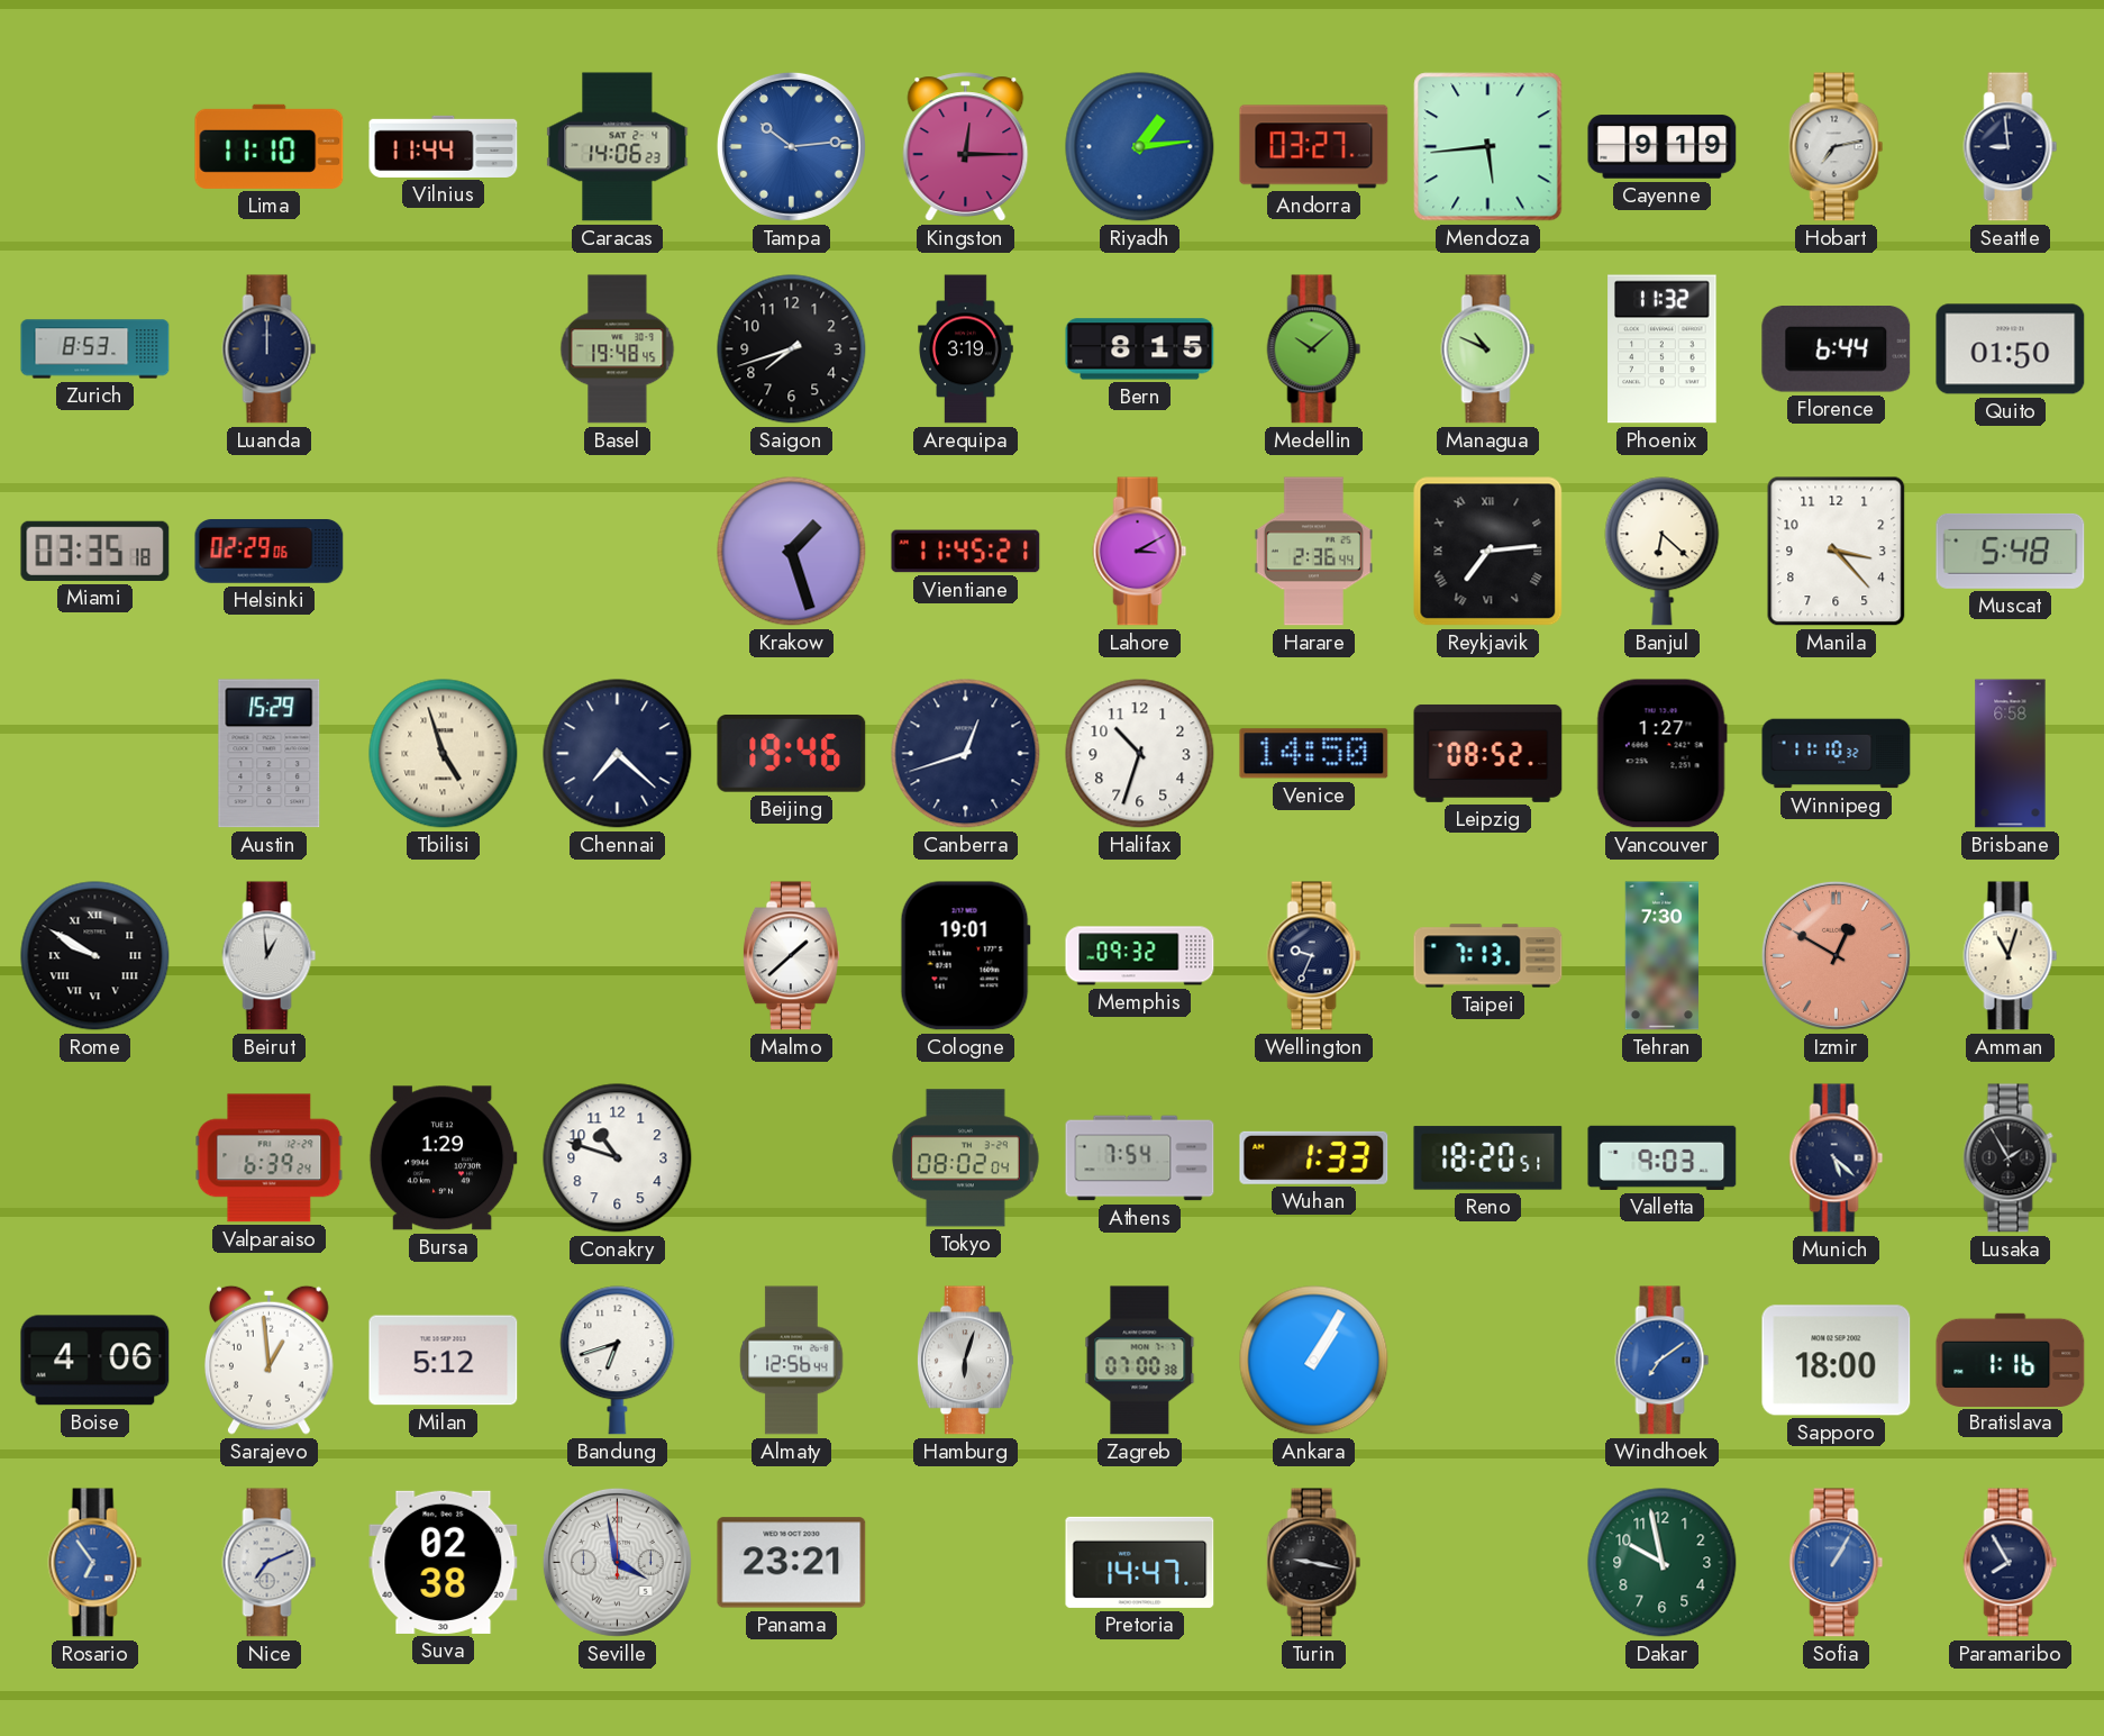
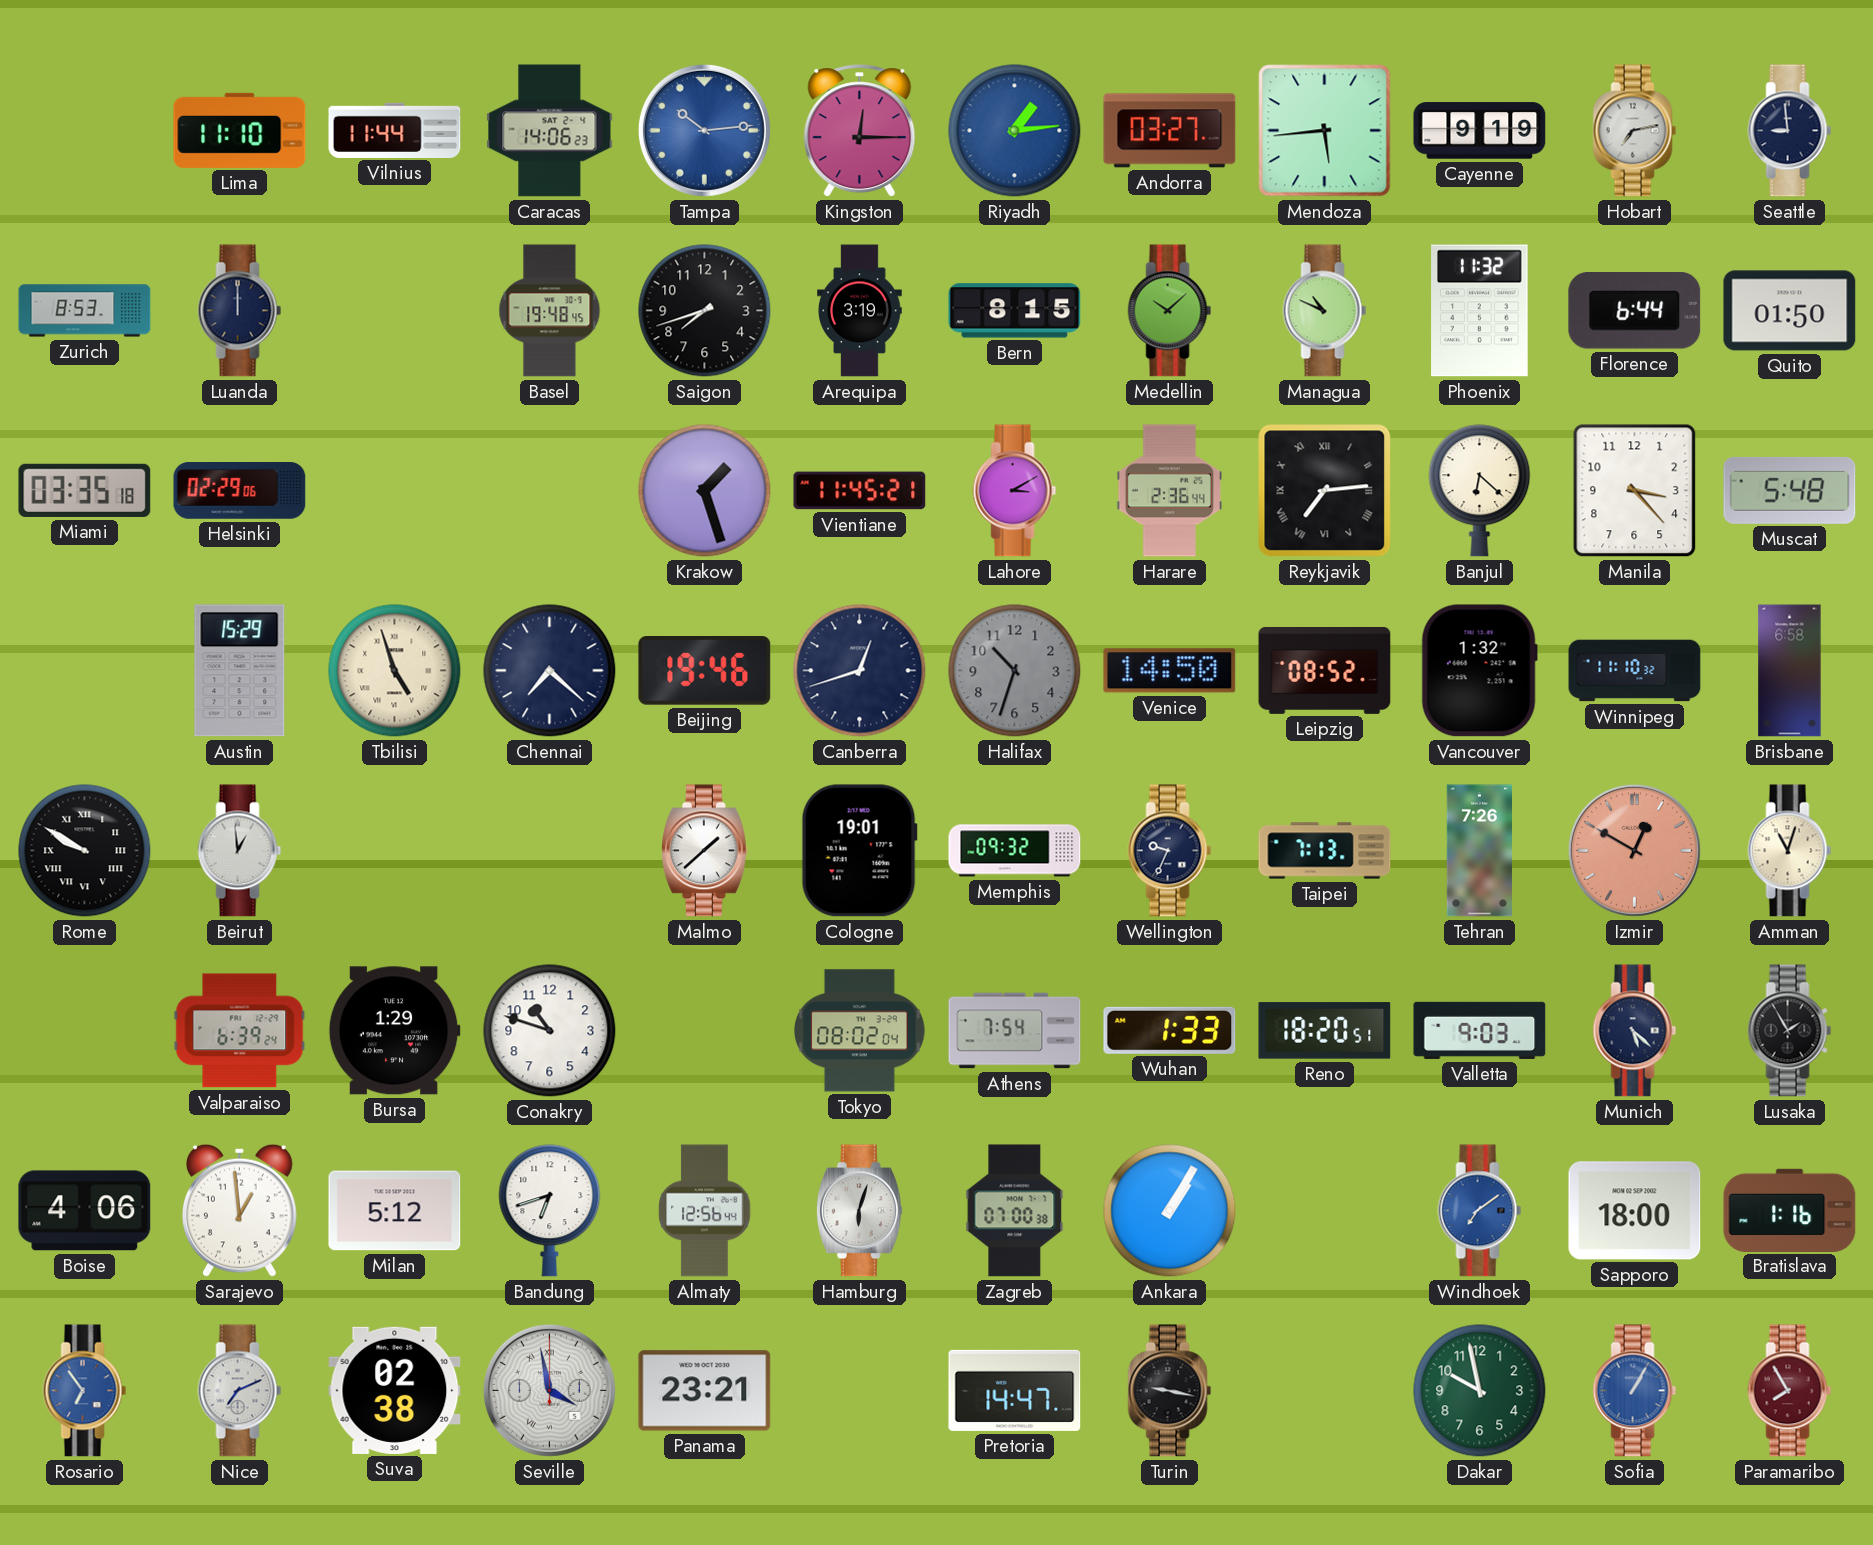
Halifax dial: white -> grey (1015, 671)
Vancouver: 1:27 -> 1:32 (1479, 671)
Tehran: 7:30 -> 7:26 (1479, 851)
Paramaribo dial: navy -> burgundy (1790, 1391)
